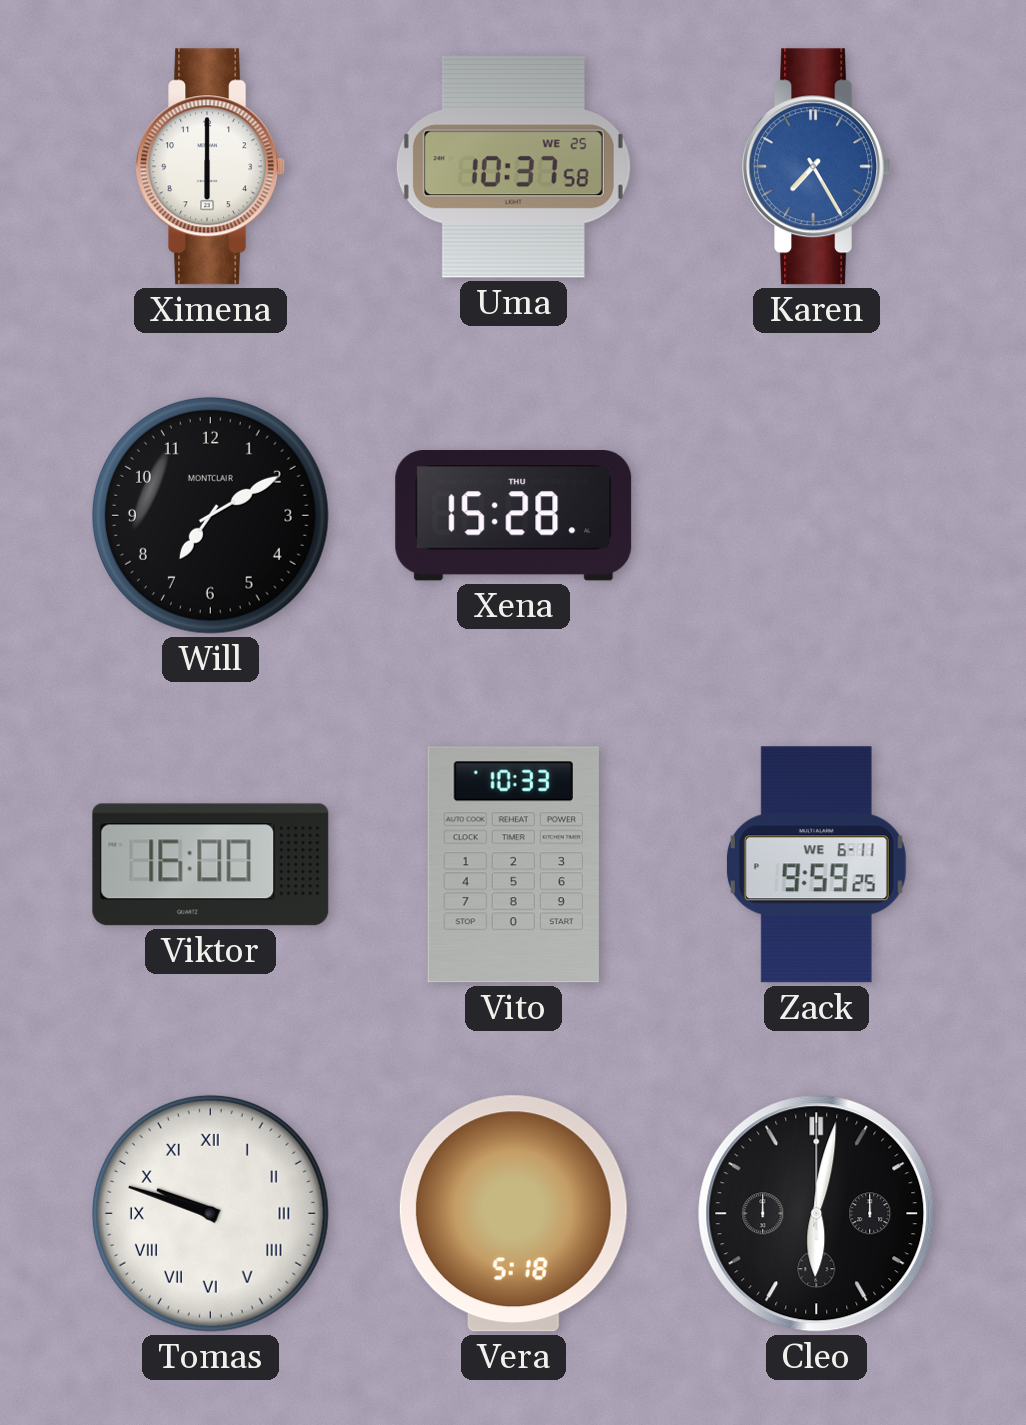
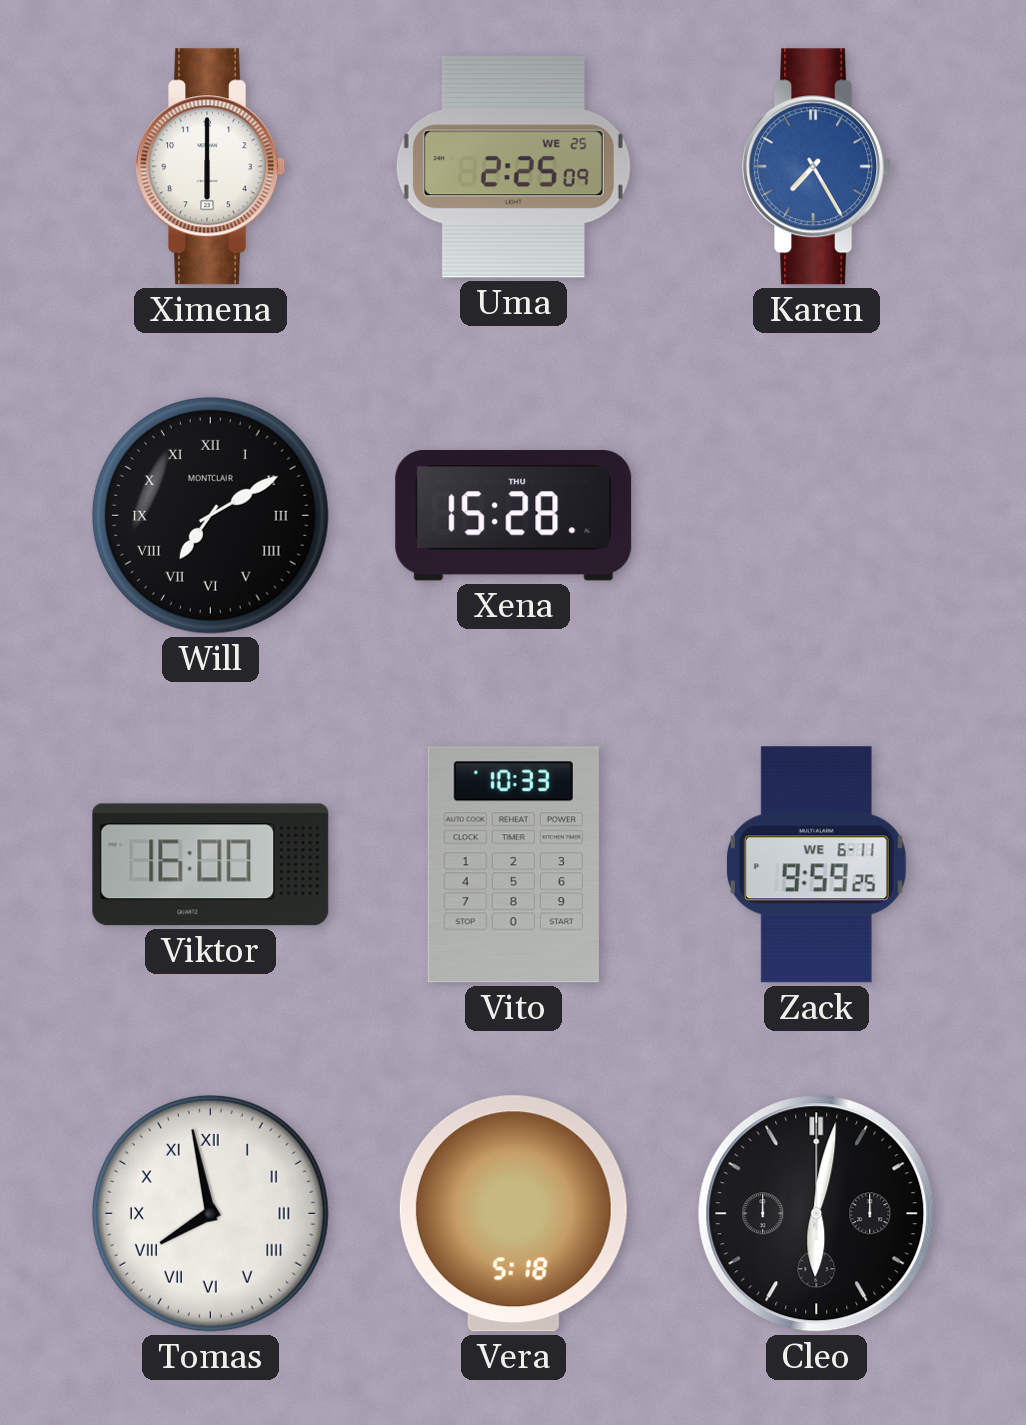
Uma: 10:37 -> 2:25 (513, 167)
Will numerals: Arabic -> Roman (210, 515)
Tomas: 9:48 -> 7:58 (210, 1213)
